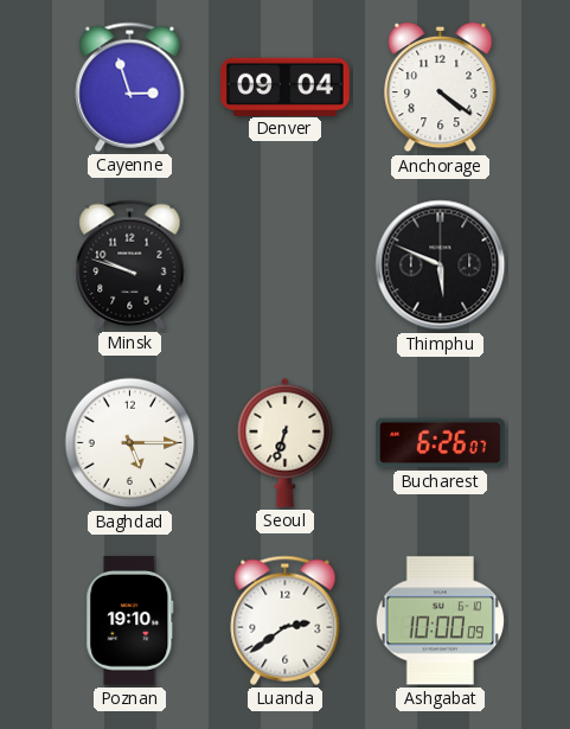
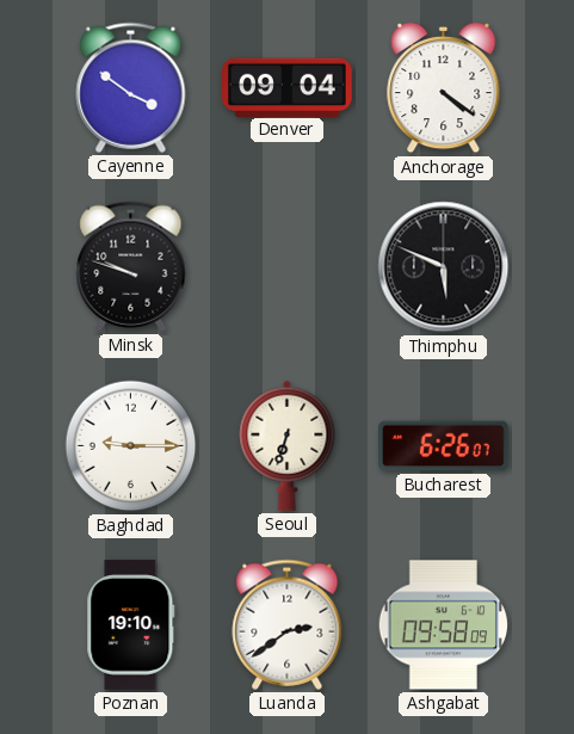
Cayenne: 2:57 -> 3:51 (131, 87)
Baghdad: 5:15 -> 9:15 (131, 446)
Ashgabat: 10:00 -> 09:58 (444, 625)
